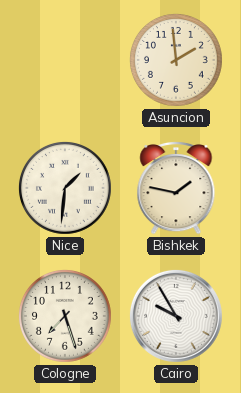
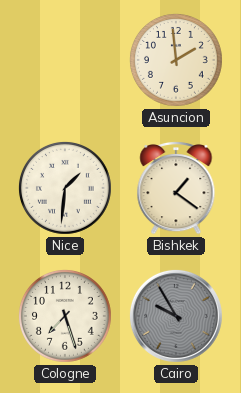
Bishkek: 1:47 -> 1:21 (176, 188)
Cairo dial: white -> grey (176, 316)
